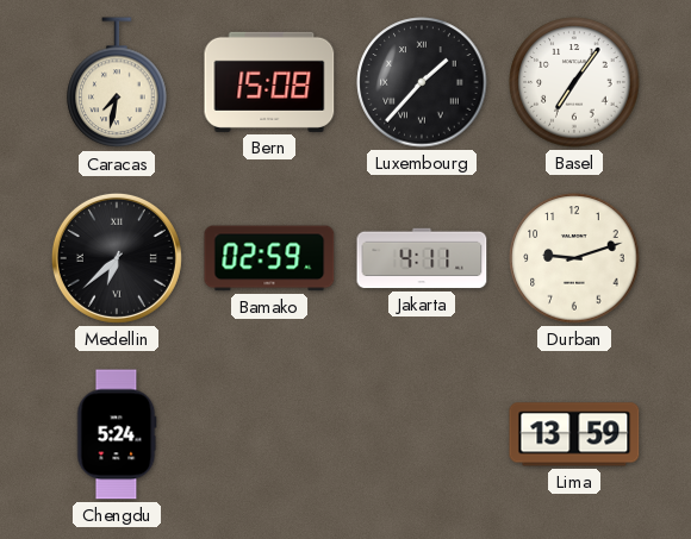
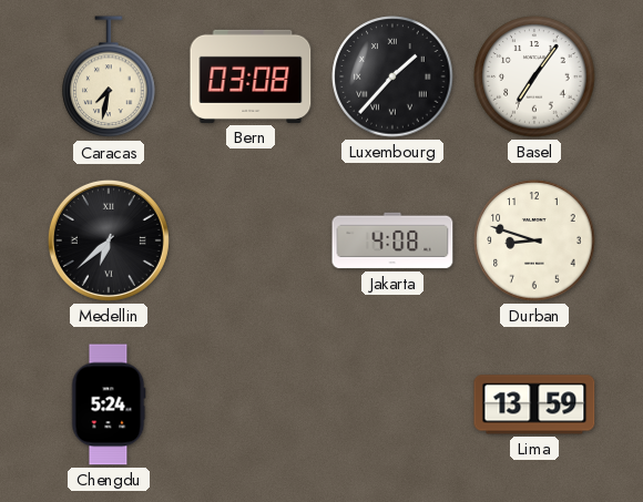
Bern: 15:08 -> 03:08 (251, 76)
Bamako: 02:59 -> none (269, 258)
Jakarta: 4:11 -> 4:08 (392, 240)
Durban: 9:12 -> 8:48 (534, 240)
